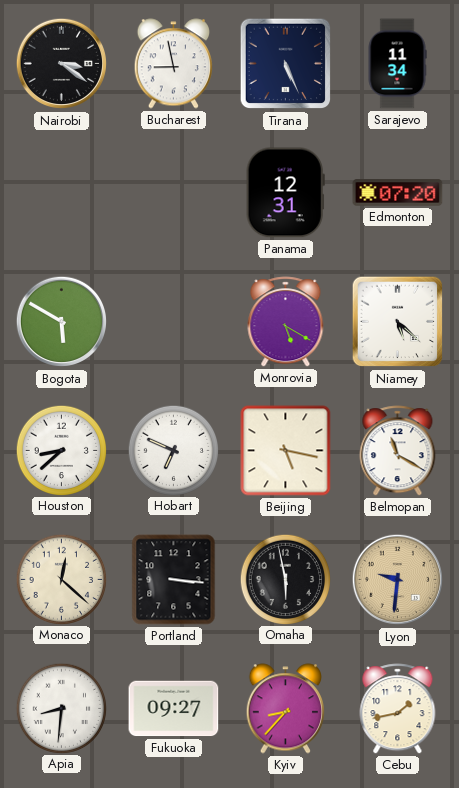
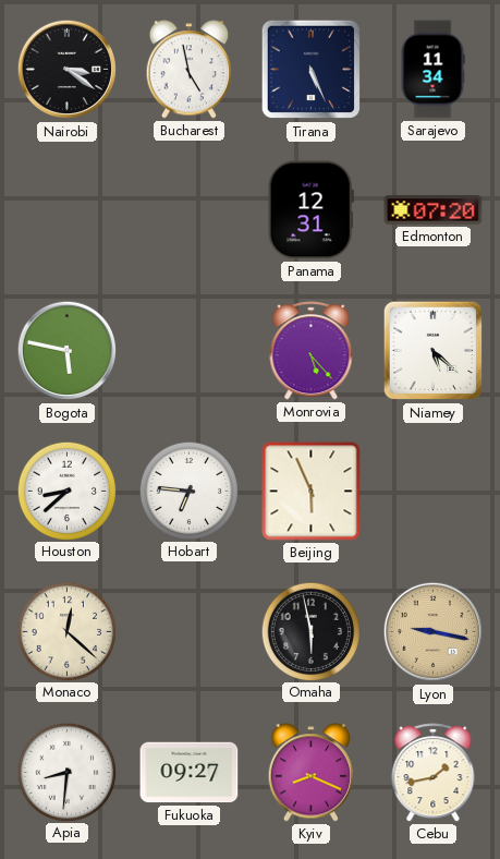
Bucharest: 8:58 -> 4:58 (190, 70)
Bogota: 5:50 -> 5:47 (68, 351)
Monrovia: 5:20 -> 5:23 (312, 351)
Hobart: 6:49 -> 6:46 (188, 491)
Beijing: 5:17 -> 5:56 (312, 492)
Belmopan: 11:20 -> none (398, 451)
Portland: 3:16 -> none (174, 580)
Lyon: 9:31 -> 9:17 (434, 632)
Kyiv: 8:37 -> 8:19 (312, 773)
